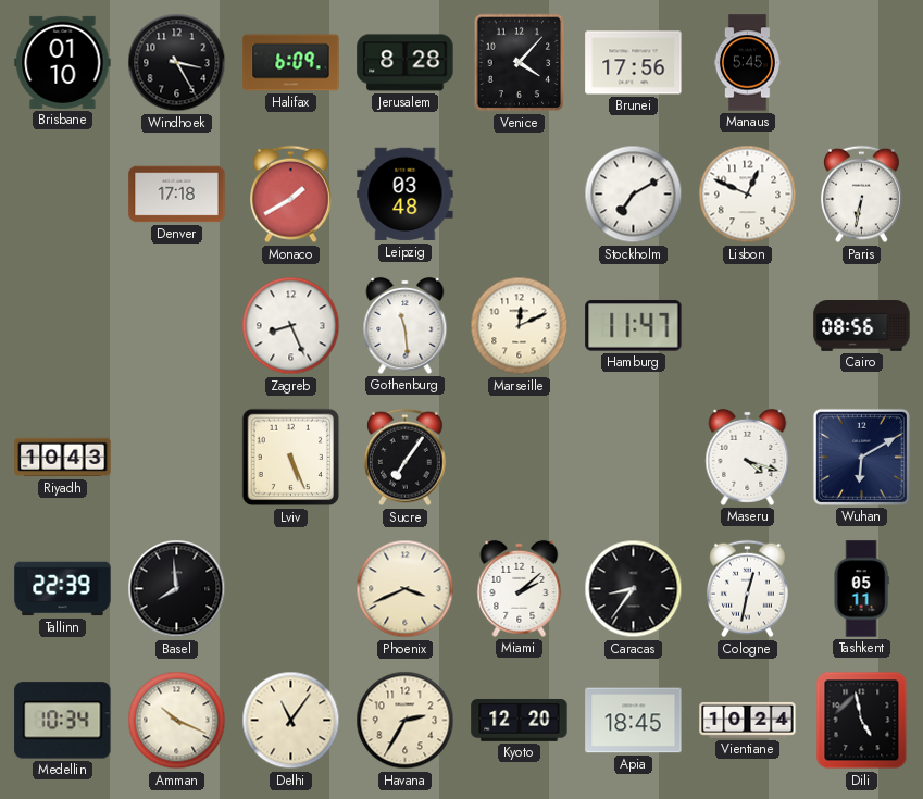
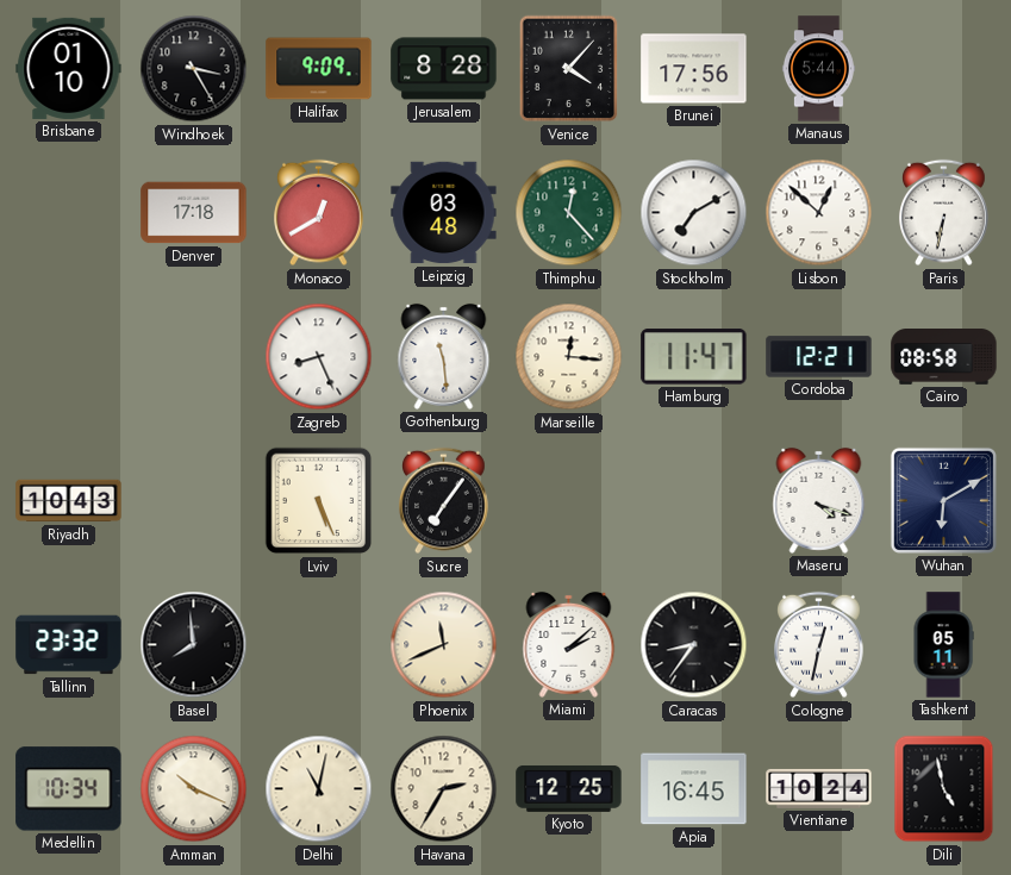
Halifax: 6:09 -> 9:09 (319, 69)
Manaus: 5:45 -> 5:44 (818, 69)
Monaco: 1:40 -> 12:40 (319, 213)
Thimphu: none -> 12:23 (569, 213)
Lisbon: 12:49 -> 12:52 (819, 213)
Marseille: 12:11 -> 12:16 (569, 357)
Cordoba: none -> 12:21 (819, 357)
Cairo: 08:56 -> 08:58 (944, 357)
Tallinn: 22:39 -> 23:32 (69, 645)
Phoenix: 3:41 -> 11:41 (444, 645)
Delhi: 11:06 -> 11:02 (319, 789)
Kyoto: 12:20 -> 12:25 (569, 788)
Apia: 18:45 -> 16:45 (694, 789)
